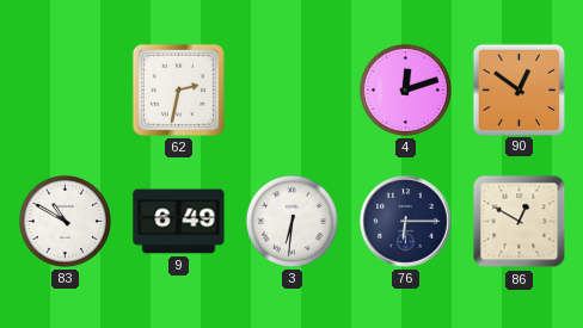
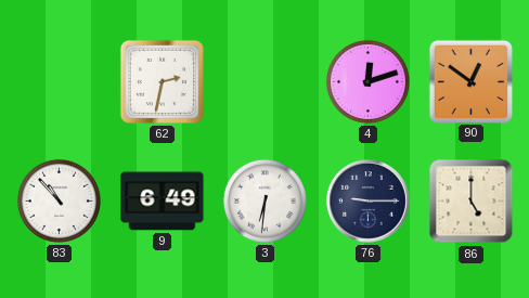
83: 10:50 -> 10:53 (59, 200)
76: 6:15 -> 9:15 (369, 202)
86: 12:50 -> 5:00 (472, 202)
